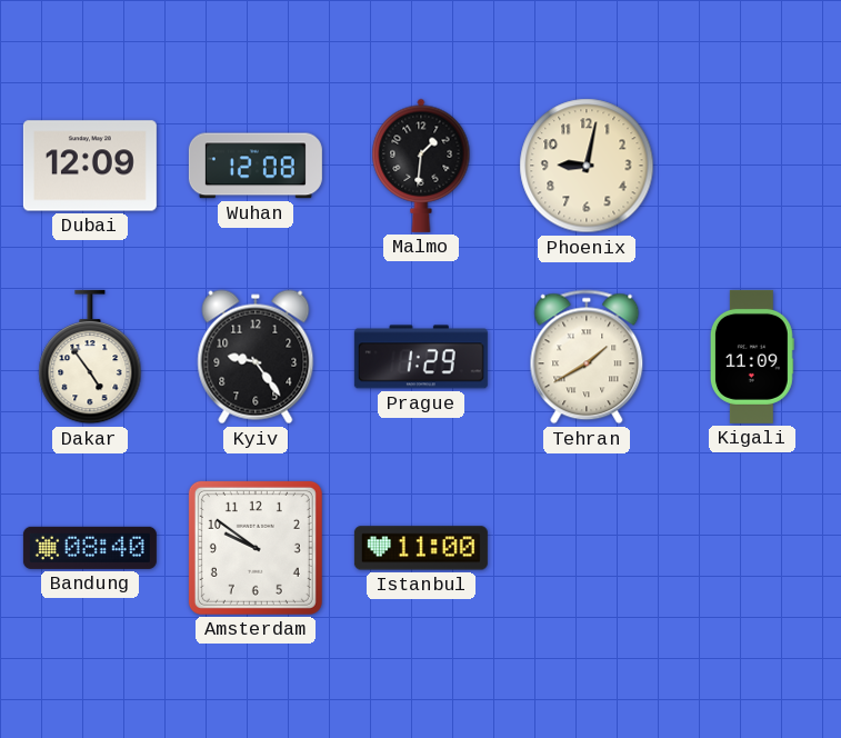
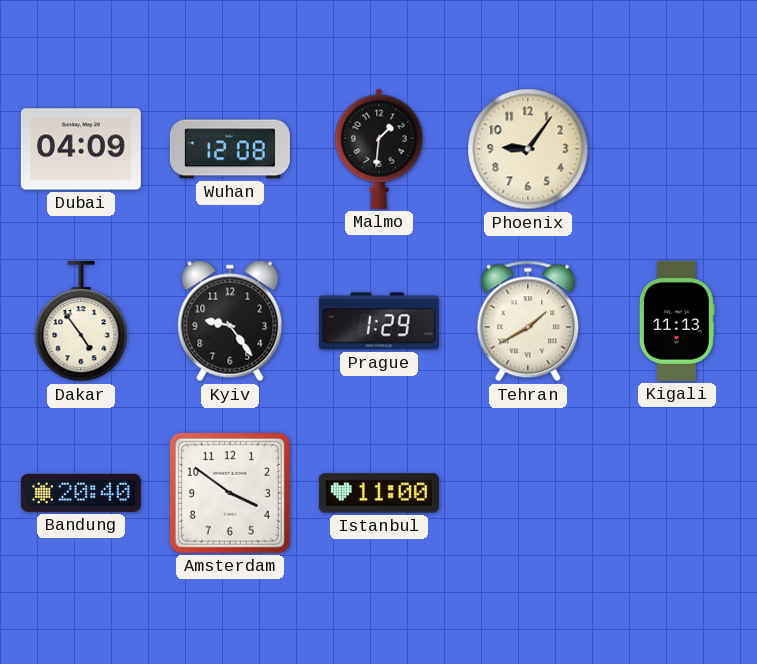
Dubai: 12:09 -> 04:09 (81, 149)
Phoenix: 9:02 -> 9:06 (528, 149)
Kigali: 11:09 -> 11:13 (677, 321)
Bandung: 08:40 -> 20:40 (81, 493)
Amsterdam: 9:51 -> 3:51 (230, 493)
